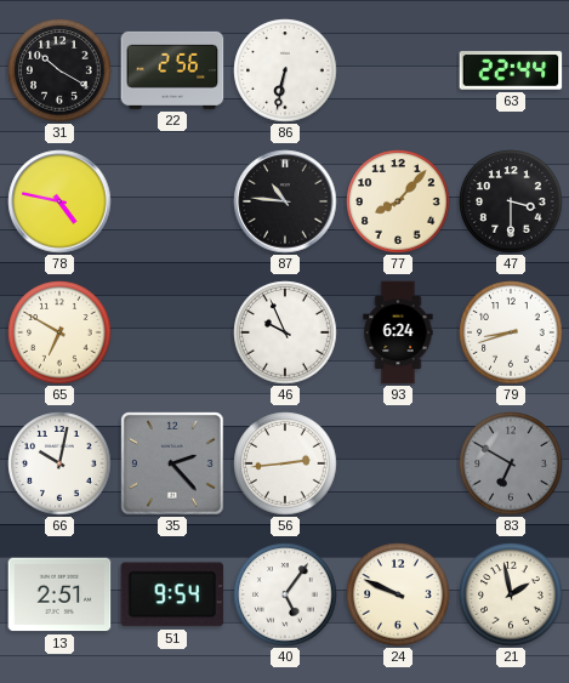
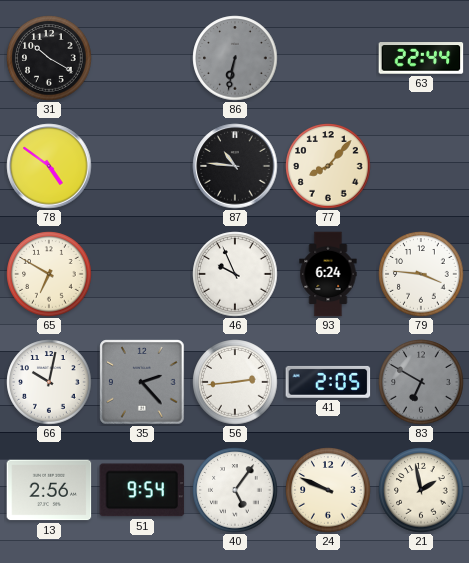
22: 2:56 -> none (172, 70)
86 dial: white -> grey (235, 58)
78: 4:47 -> 4:51 (49, 166)
47: 3:30 -> none (511, 201)
79: 8:42 -> 3:46 (421, 274)
41: none -> 2:05 (328, 382)
13: 2:51 -> 2:56 (49, 490)
